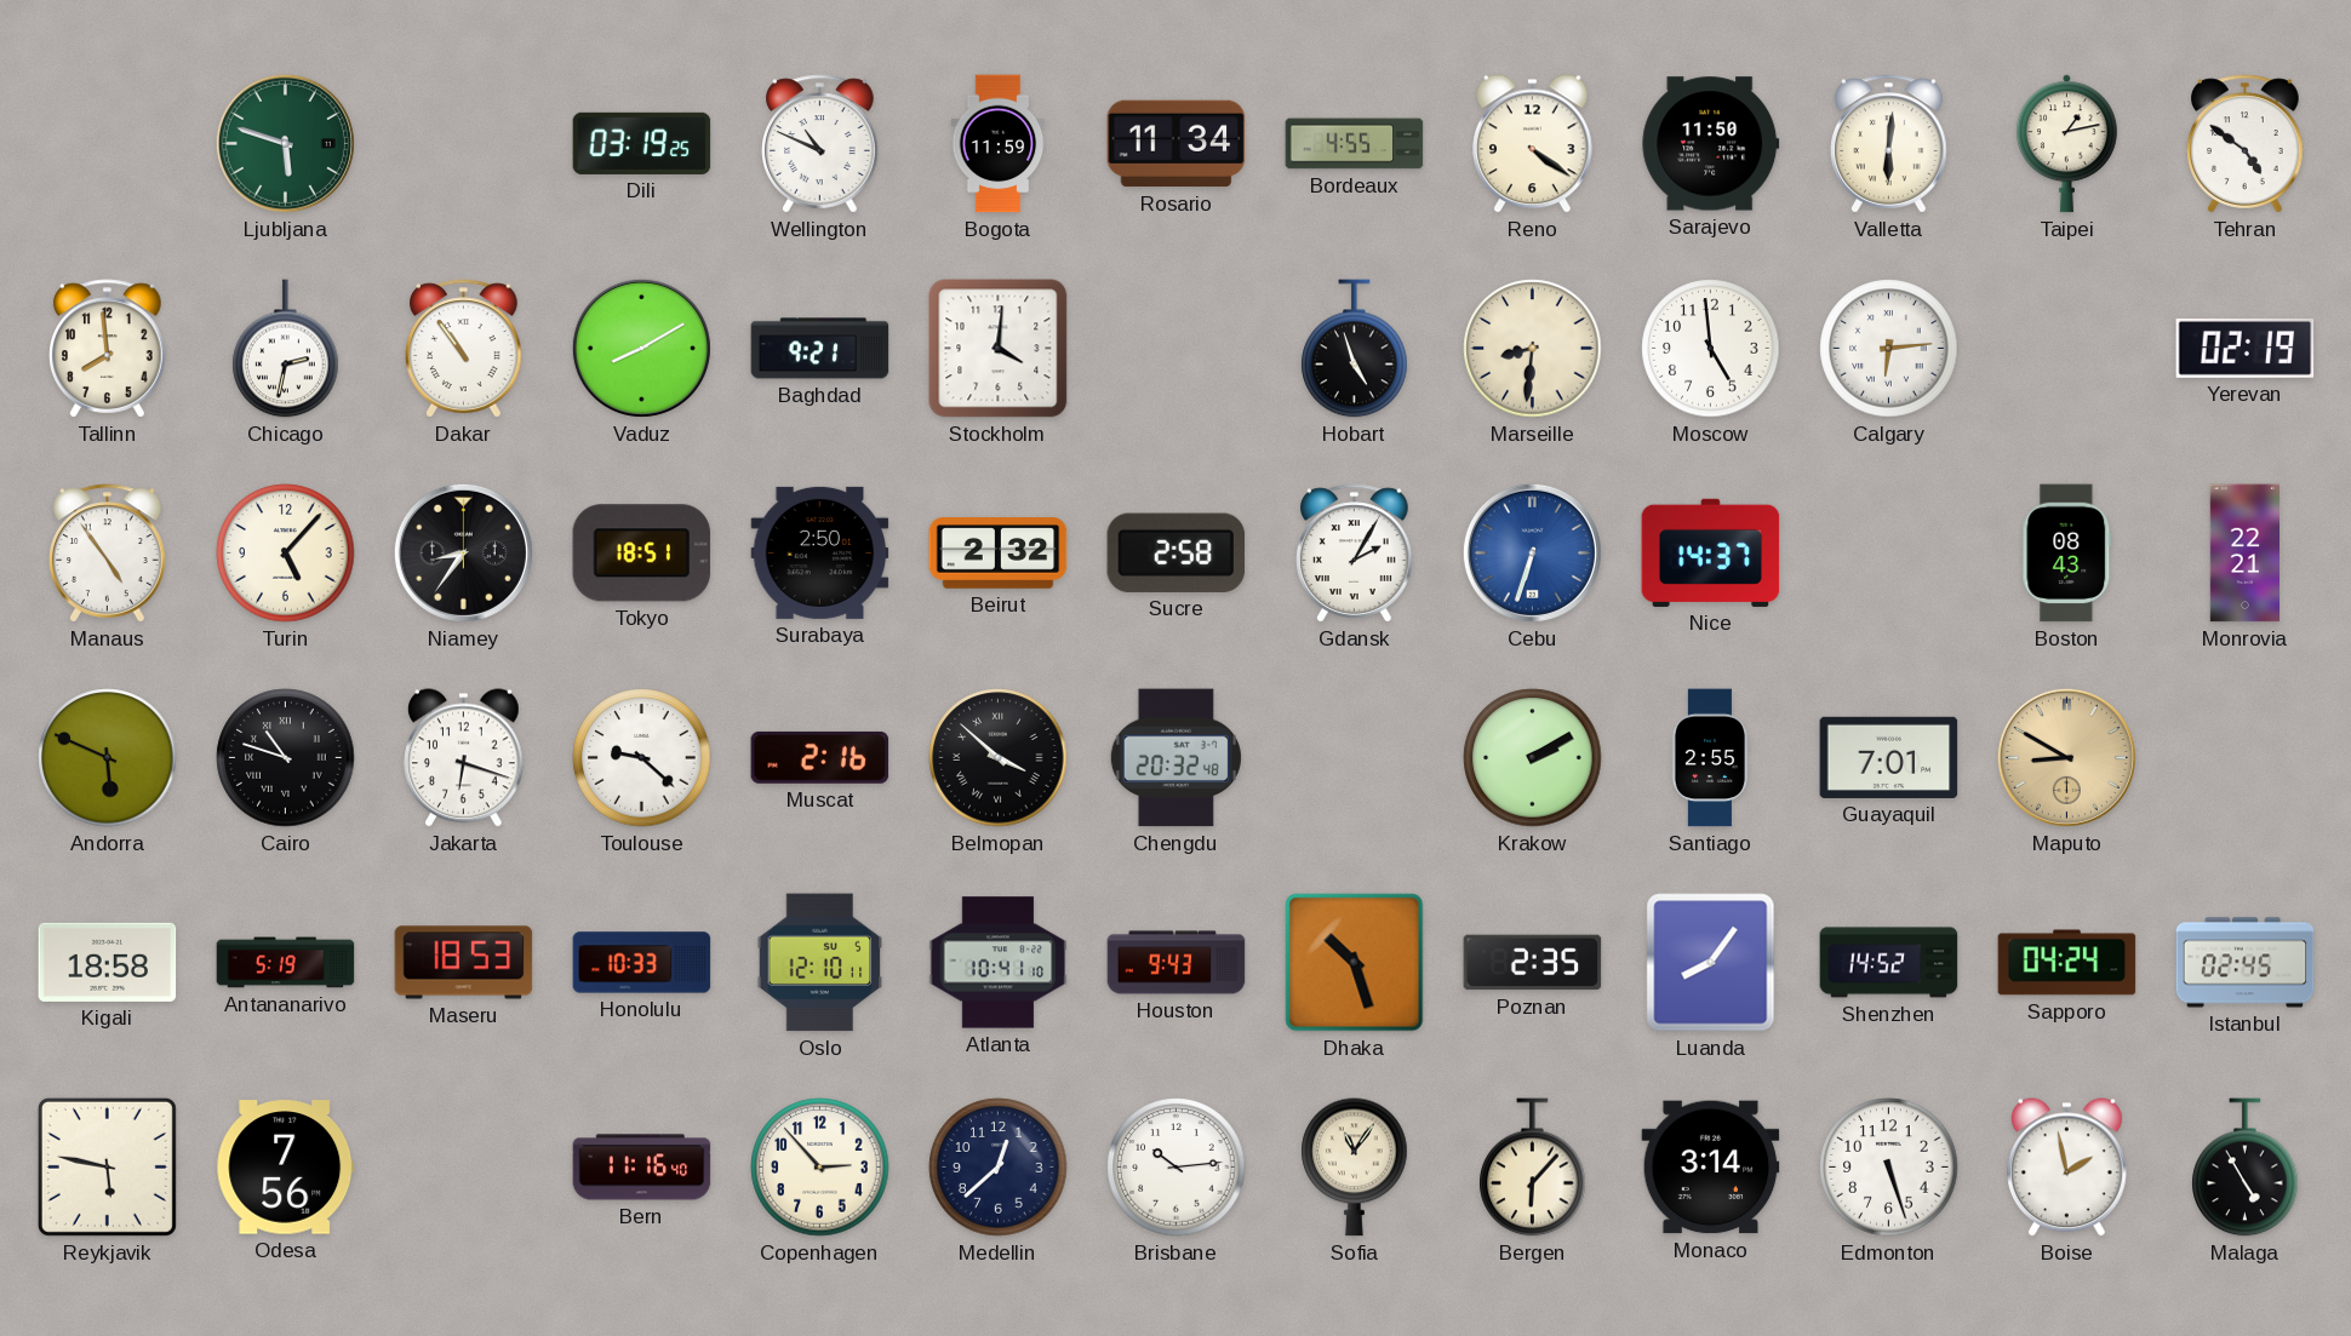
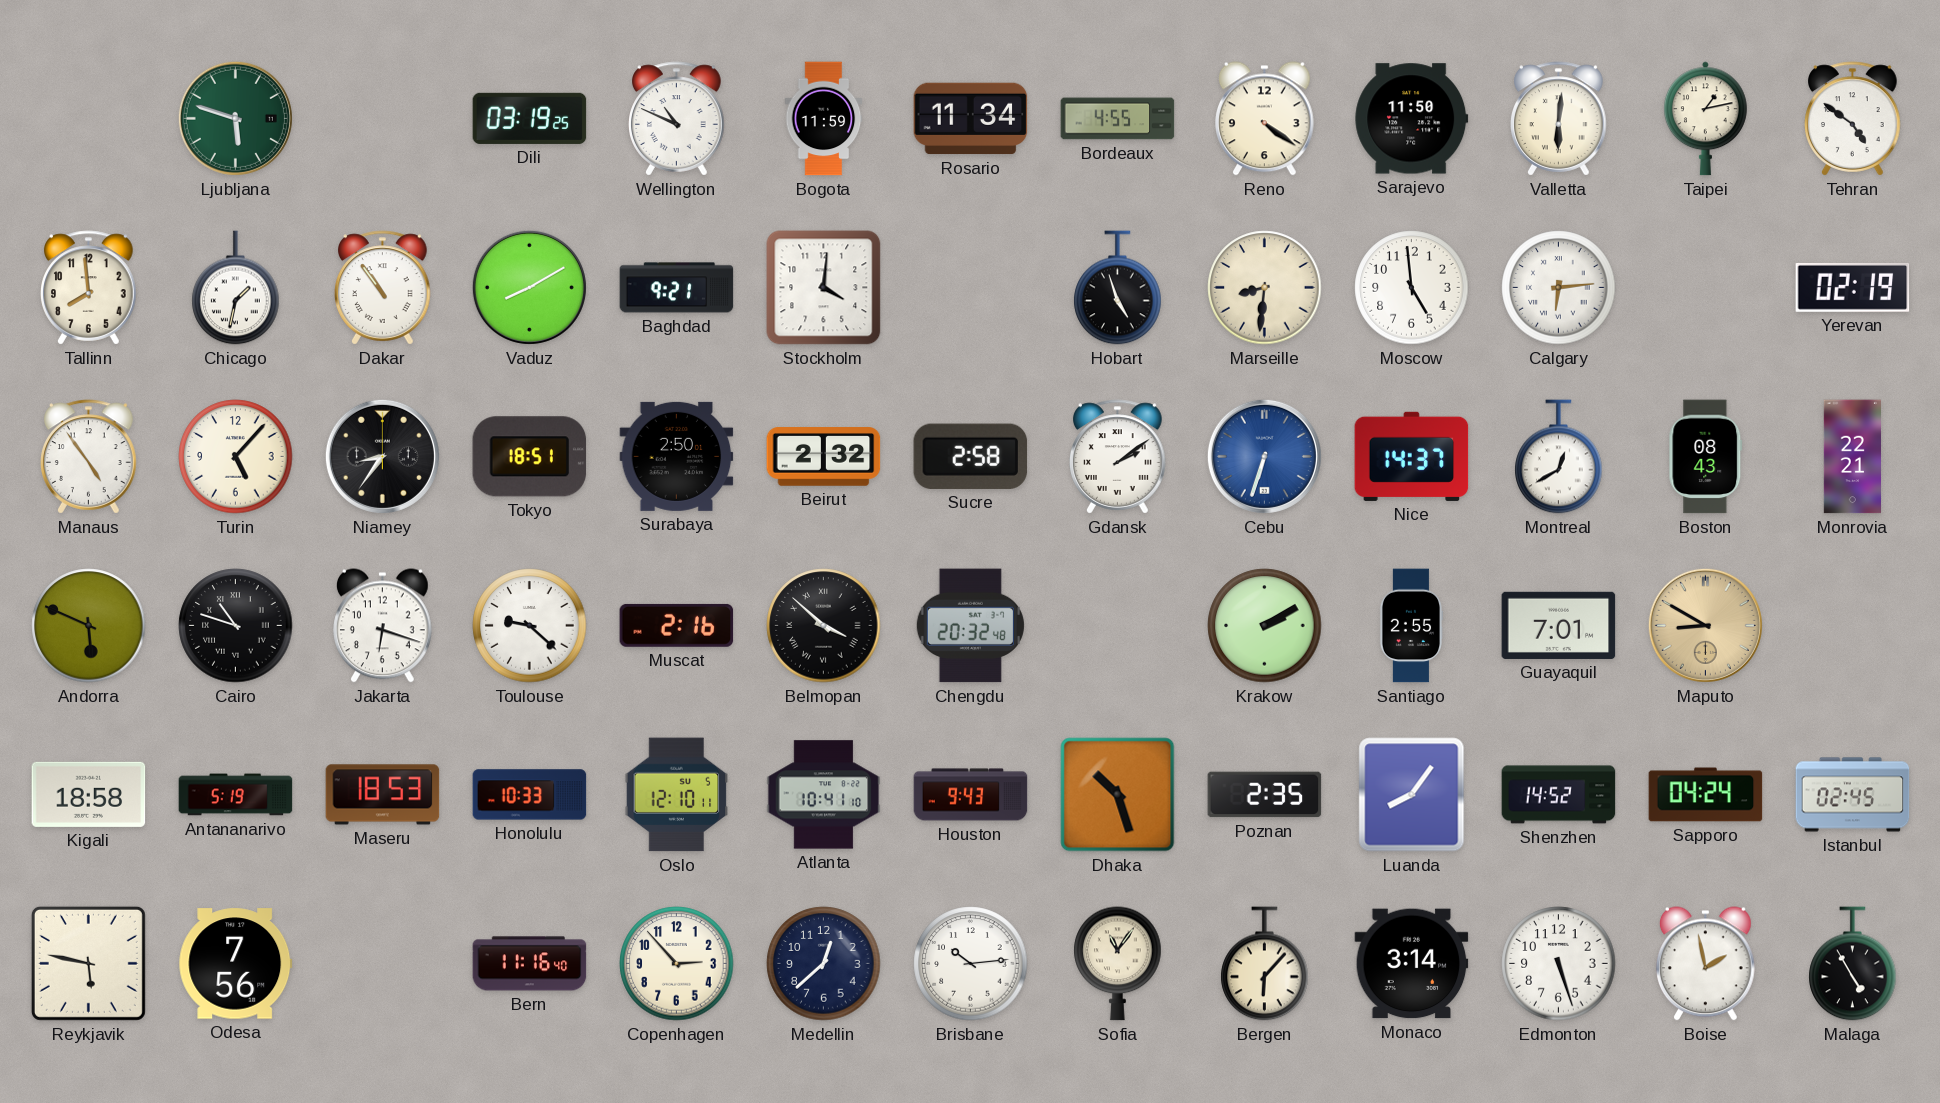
Chicago: 2:32 -> 1:32 (236, 288)
Gdansk: 2:05 -> 2:09 (1118, 457)
Montreal: none -> 12:40 (1559, 457)
